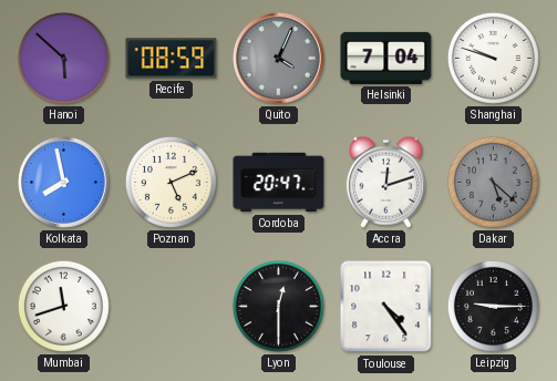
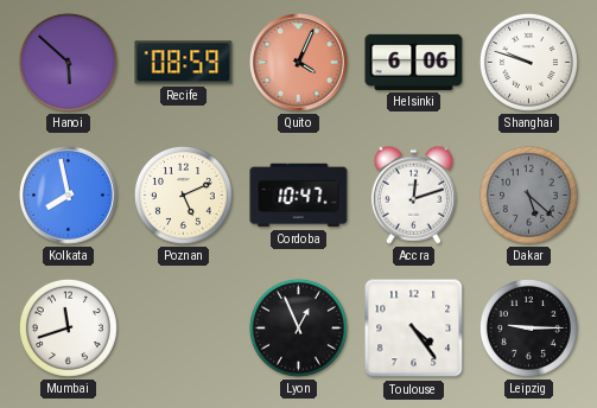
Quito dial: grey -> salmon (299, 63)
Helsinki: 7:04 -> 6:06 (414, 62)
Cordoba: 20:47 -> 10:47 (299, 196)
Lyon: 12:30 -> 12:56 (298, 327)
